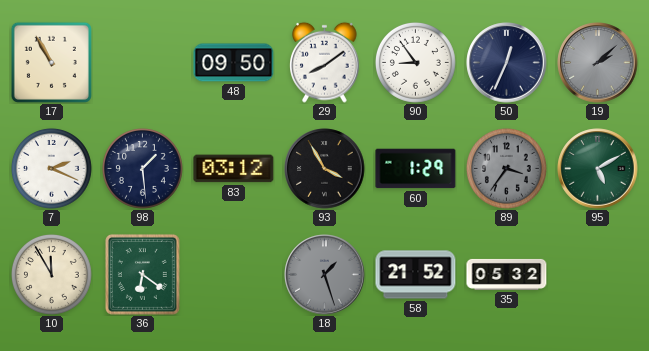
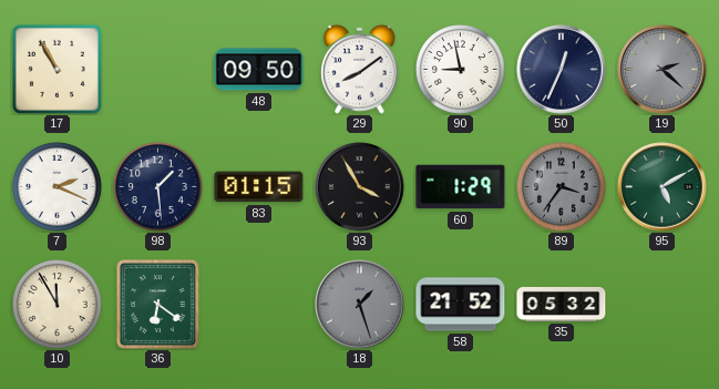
90: 8:54 -> 8:58 (460, 69)
19: 2:08 -> 2:22 (662, 70)
83: 03:12 -> 01:15 (259, 187)
